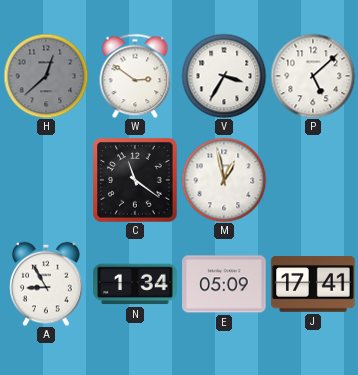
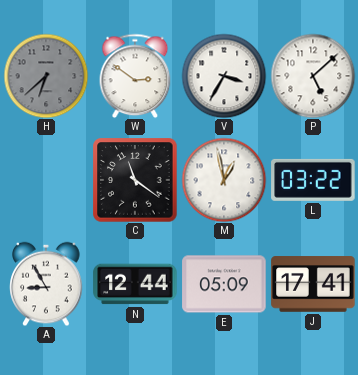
H: 12:38 -> 6:38 (46, 76)
L: none -> 03:22 (313, 180)
N: 1:34 -> 12:44 (135, 284)
